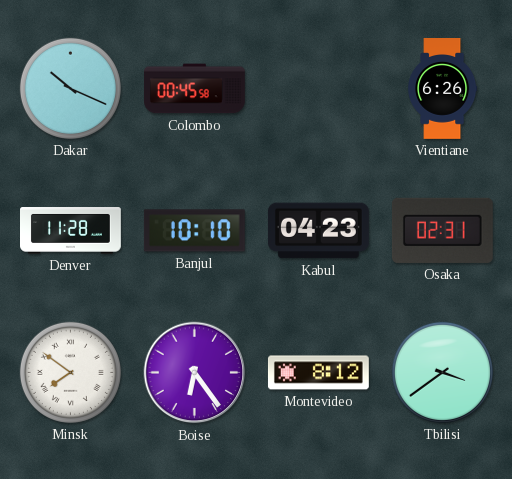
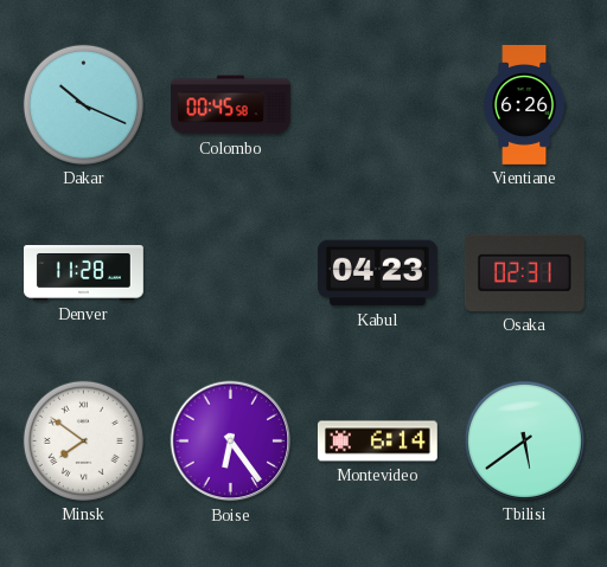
Banjul: 10:10 -> none (194, 231)
Montevideo: 8:12 -> 6:14 (378, 442)
Tbilisi: 3:39 -> 5:39 (524, 440)
